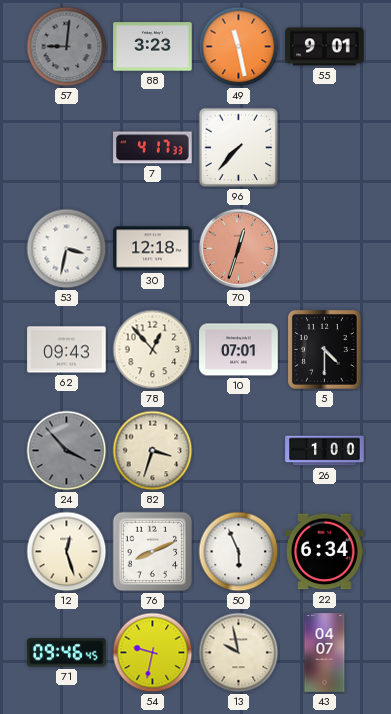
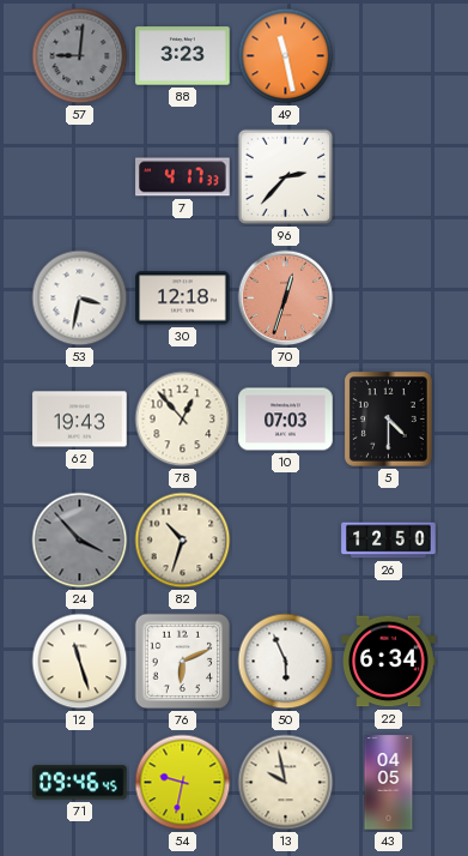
55: 9:01 -> none (325, 47)
96: 7:37 -> 2:37 (286, 177)
62: 09:43 -> 19:43 (80, 420)
10: 07:01 -> 07:03 (286, 420)
82: 3:33 -> 10:33 (183, 541)
26: 1:00 -> 12:50 (389, 541)
12: 12:27 -> 11:27 (80, 662)
76: 8:11 -> 6:11 (183, 662)
43: 04:07 -> 04:05 (389, 783)
